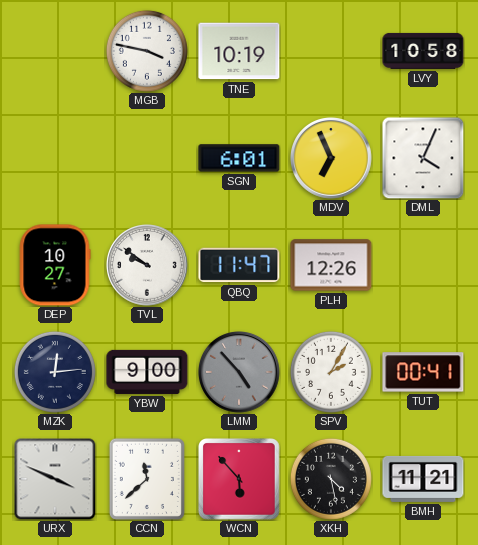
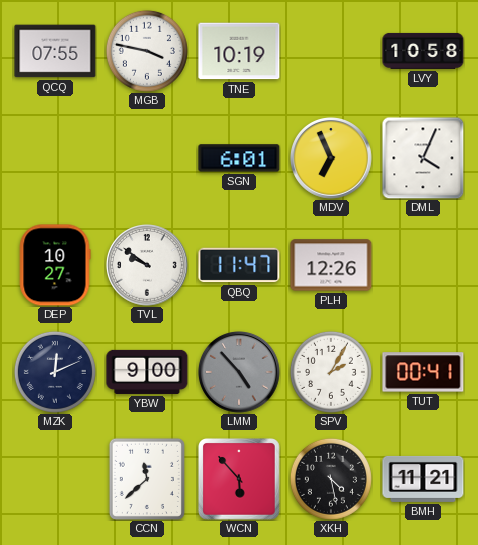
QCQ: none -> 07:55 (55, 51)
MZK: 12:14 -> 12:11 (55, 372)
URX: 3:49 -> none (55, 479)
